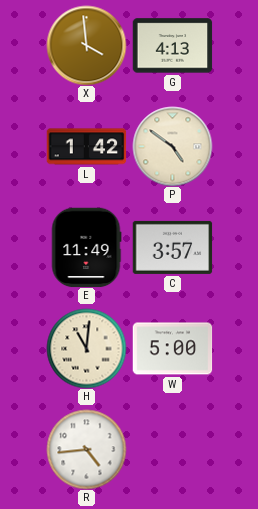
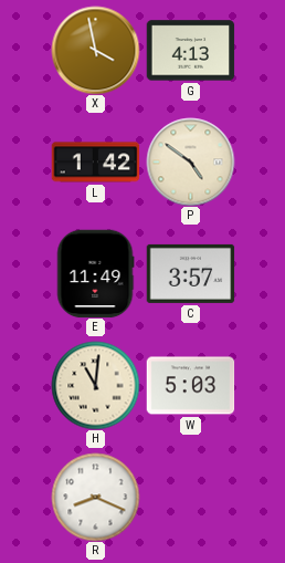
X: 3:59 -> 3:58 (95, 50)
W: 5:00 -> 5:03 (190, 386)
R: 4:44 -> 8:19 (95, 497)
